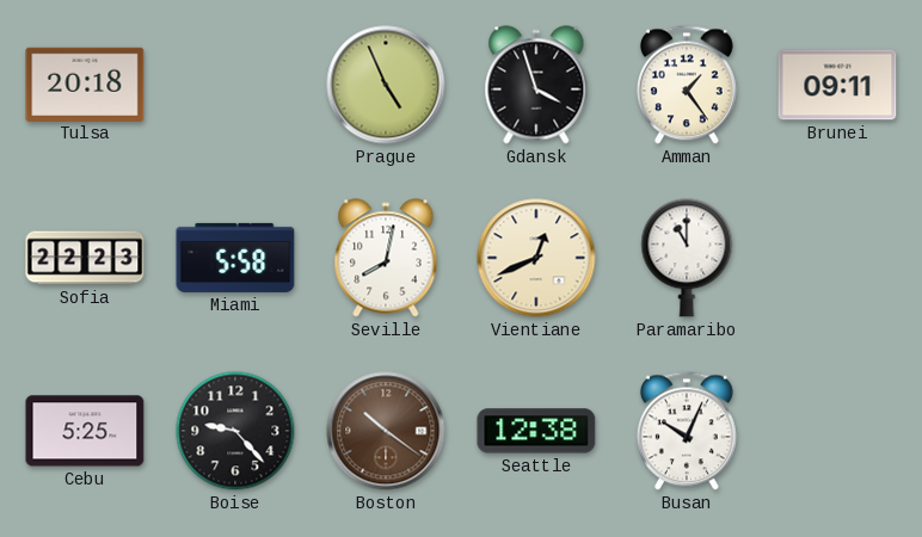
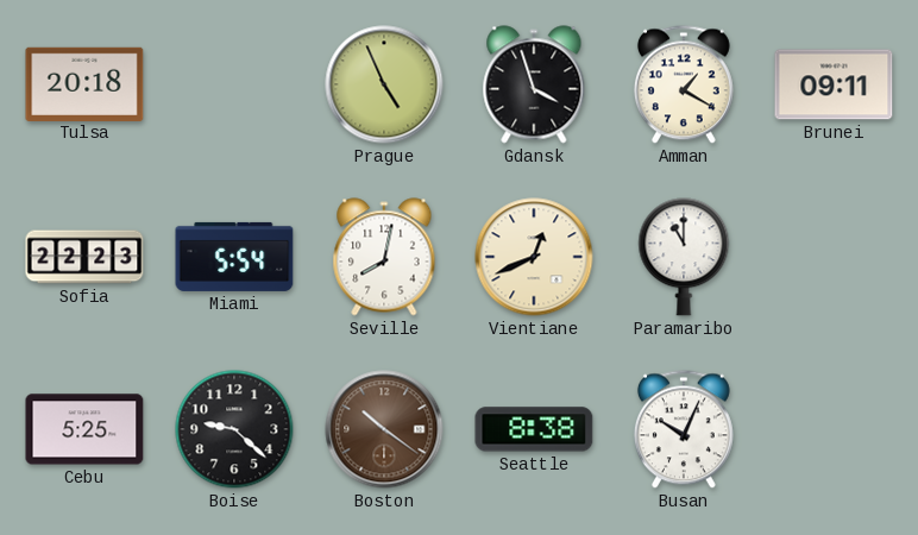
Amman: 1:24 -> 1:20 (684, 84)
Miami: 5:58 -> 5:54 (234, 257)
Boise: 9:23 -> 9:22 (234, 429)
Seattle: 12:38 -> 8:38 (534, 429)
